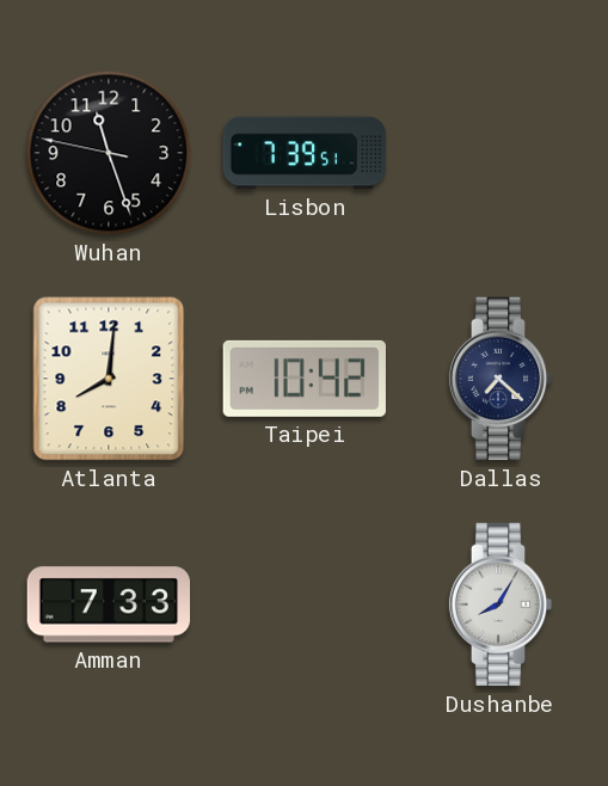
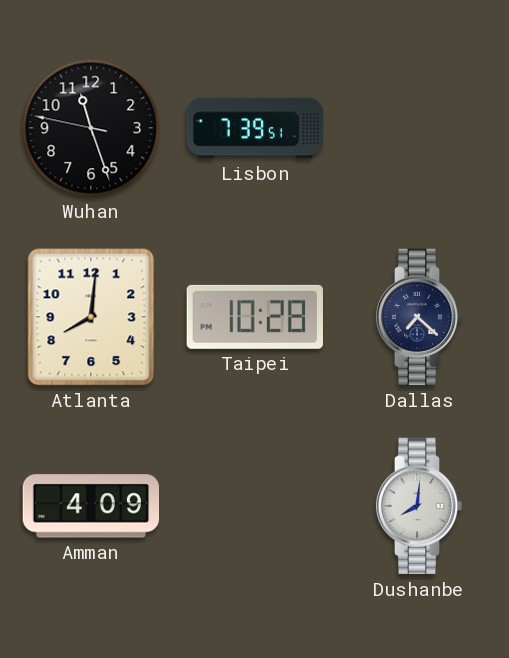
Taipei: 10:42 -> 10:28 (255, 317)
Amman: 7:33 -> 4:09 (91, 506)
Dushanbe: 8:05 -> 8:01 (419, 506)
